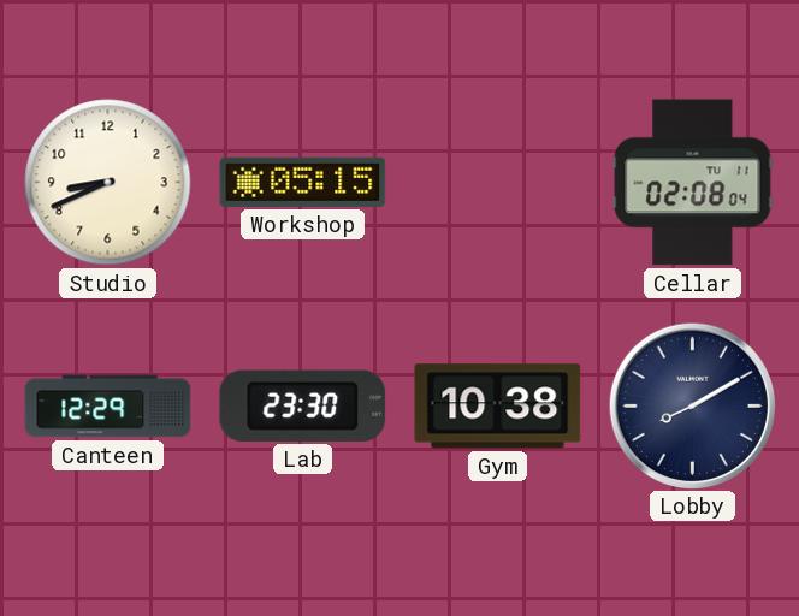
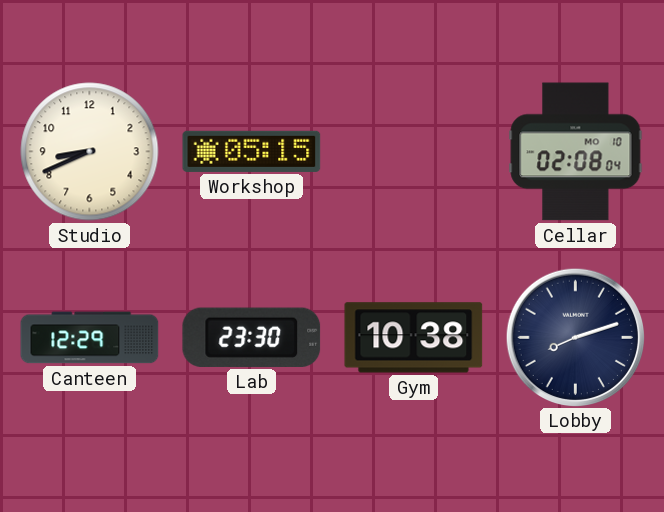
Cellar date: TU 11 -> MO 10 (576, 152)
Lobby: 8:10 -> 8:12 (575, 337)
